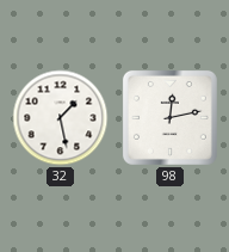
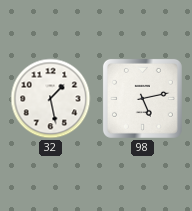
98: 12:13 -> 5:13 (142, 98)
